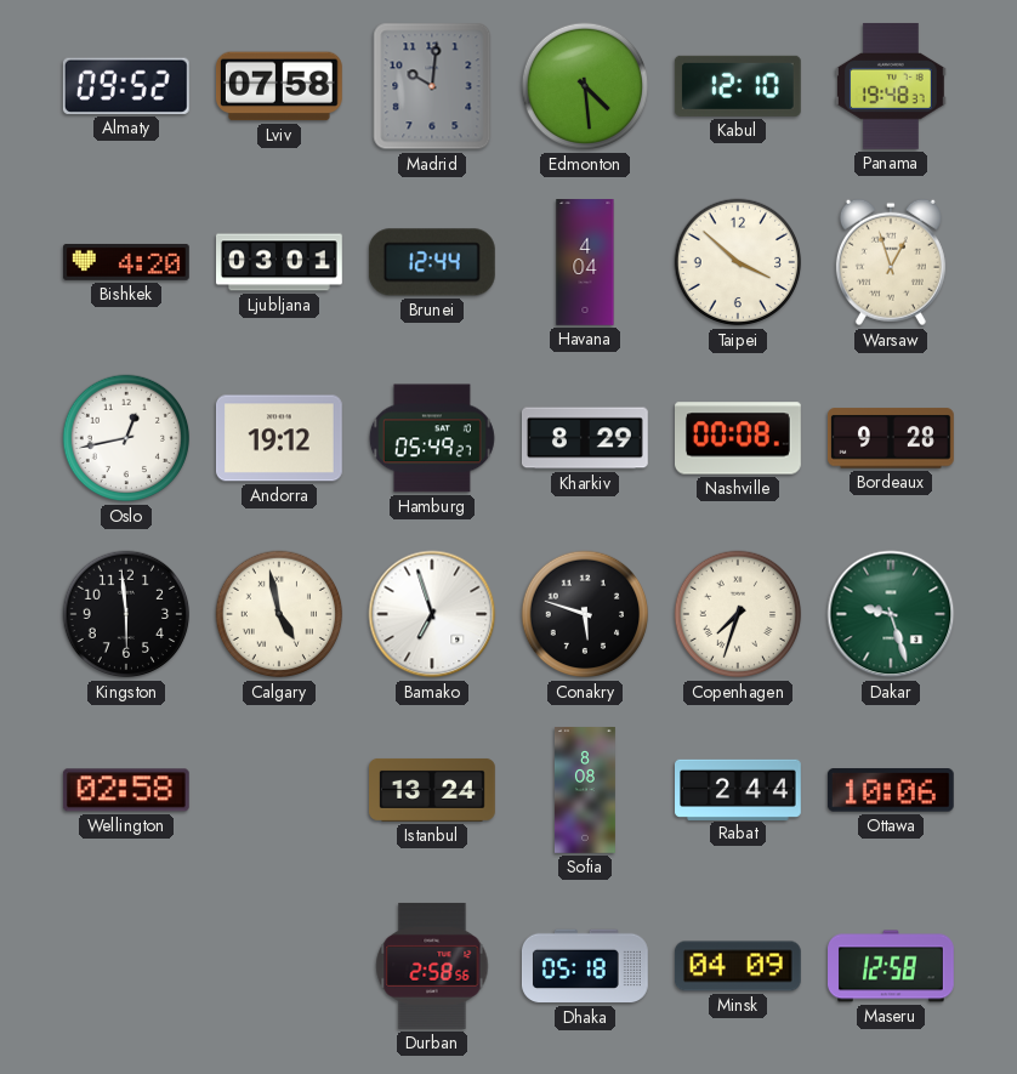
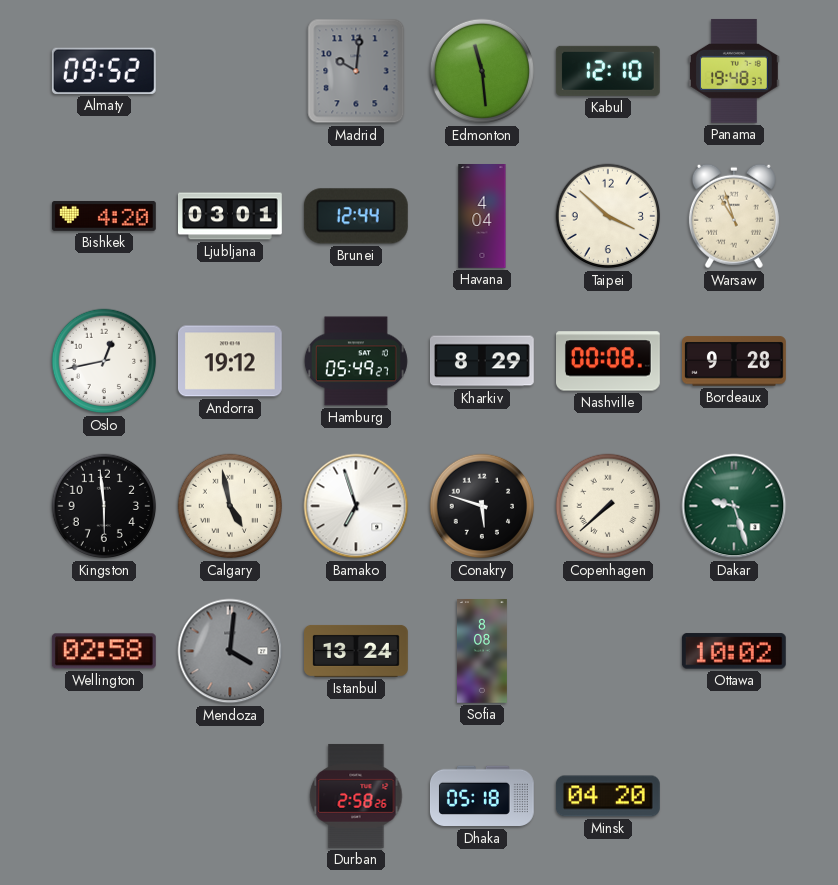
Lviv: 07:58 -> none (279, 86)
Edmonton: 4:29 -> 11:29 (482, 71)
Warsaw: 12:57 -> 10:57 (734, 216)
Copenhagen: 7:33 -> 7:38 (608, 506)
Mendoza: none -> 4:01 (230, 651)
Rabat: 2:44 -> none (739, 789)
Ottawa: 10:06 -> 10:02 (734, 651)
Durban: 2:58:56 -> 2:58:26 (356, 796)
Minsk: 04:09 -> 04:20 (608, 796)
Maseru: 12:58 -> none (892, 966)
